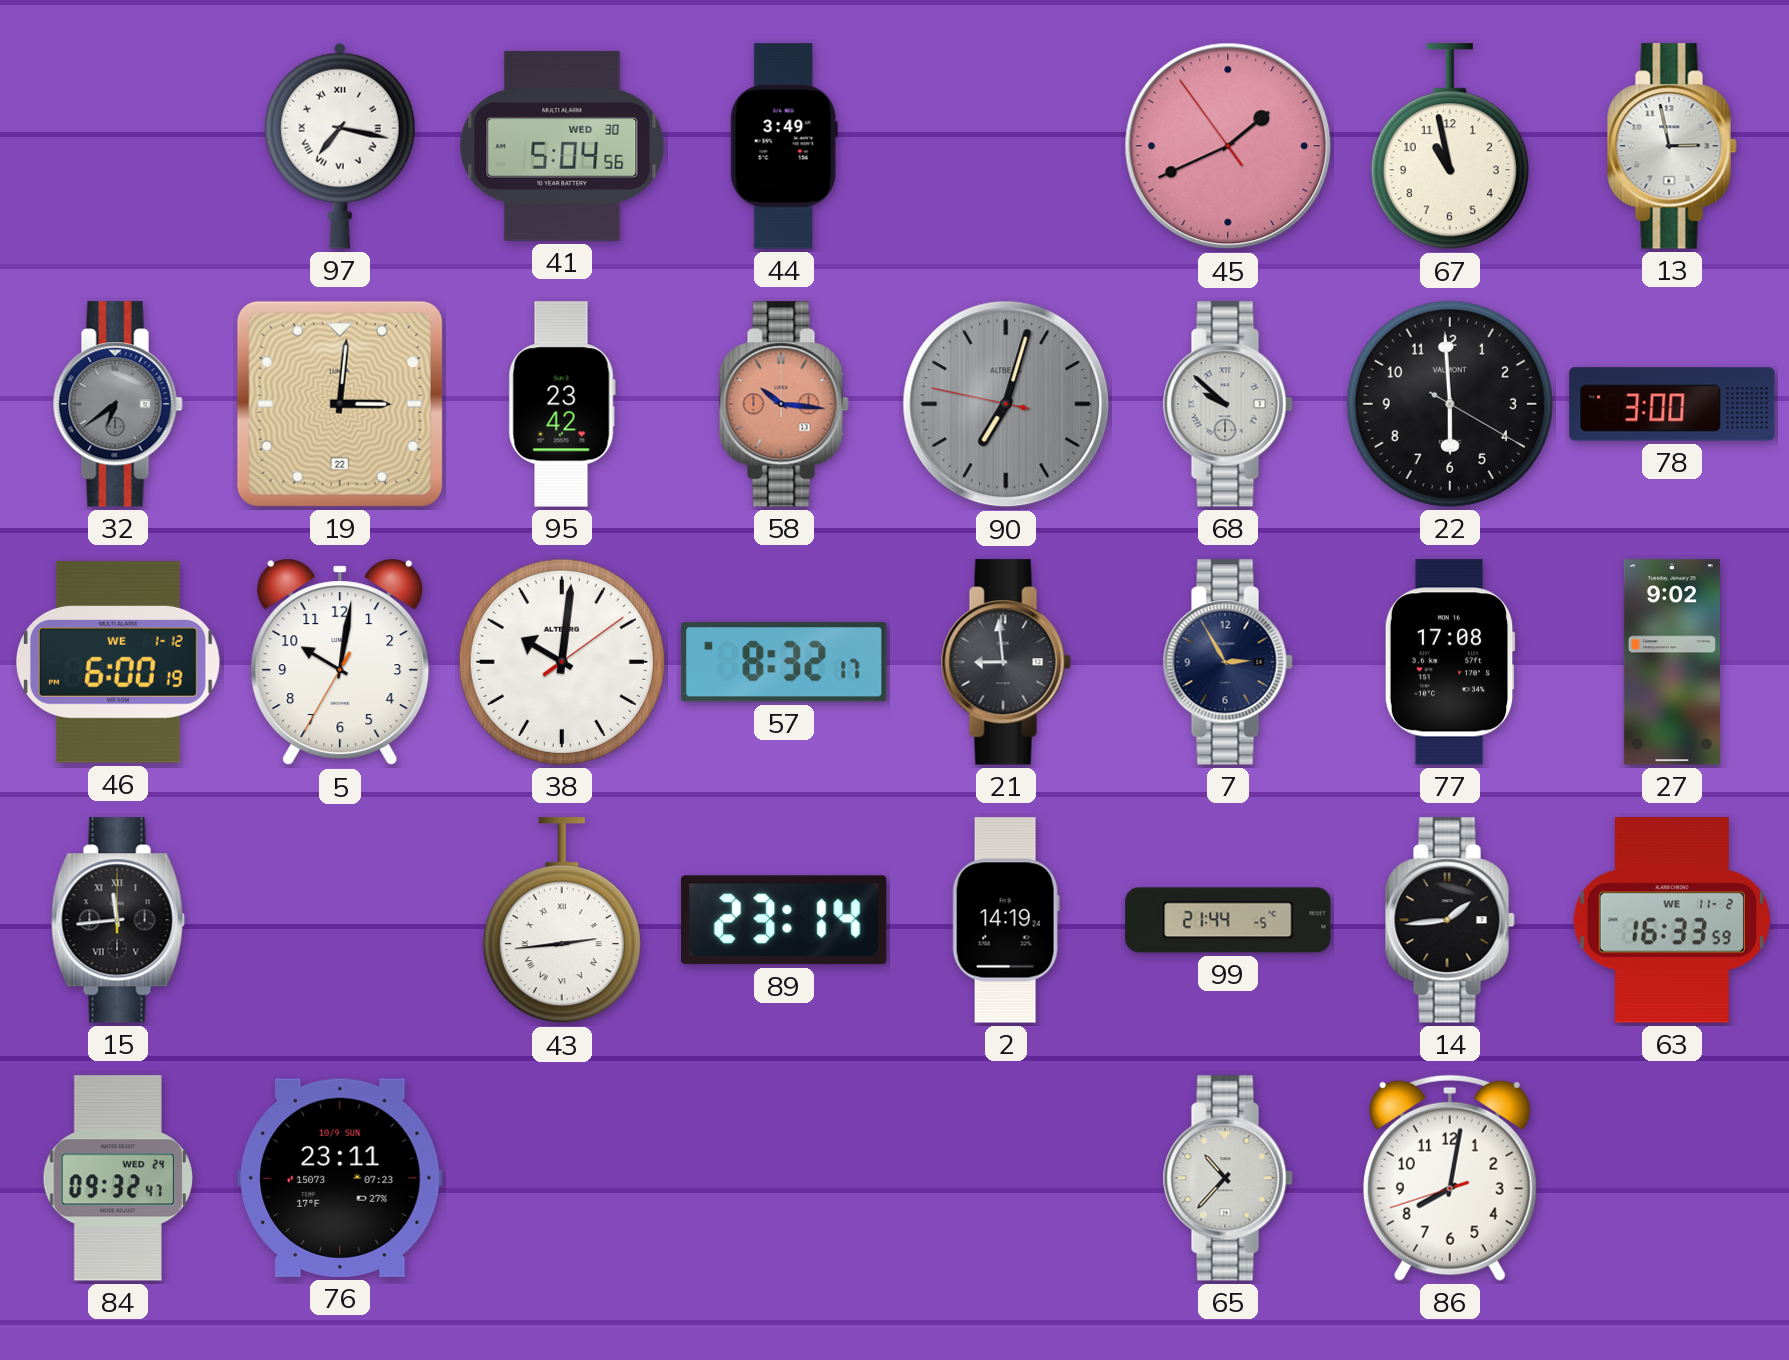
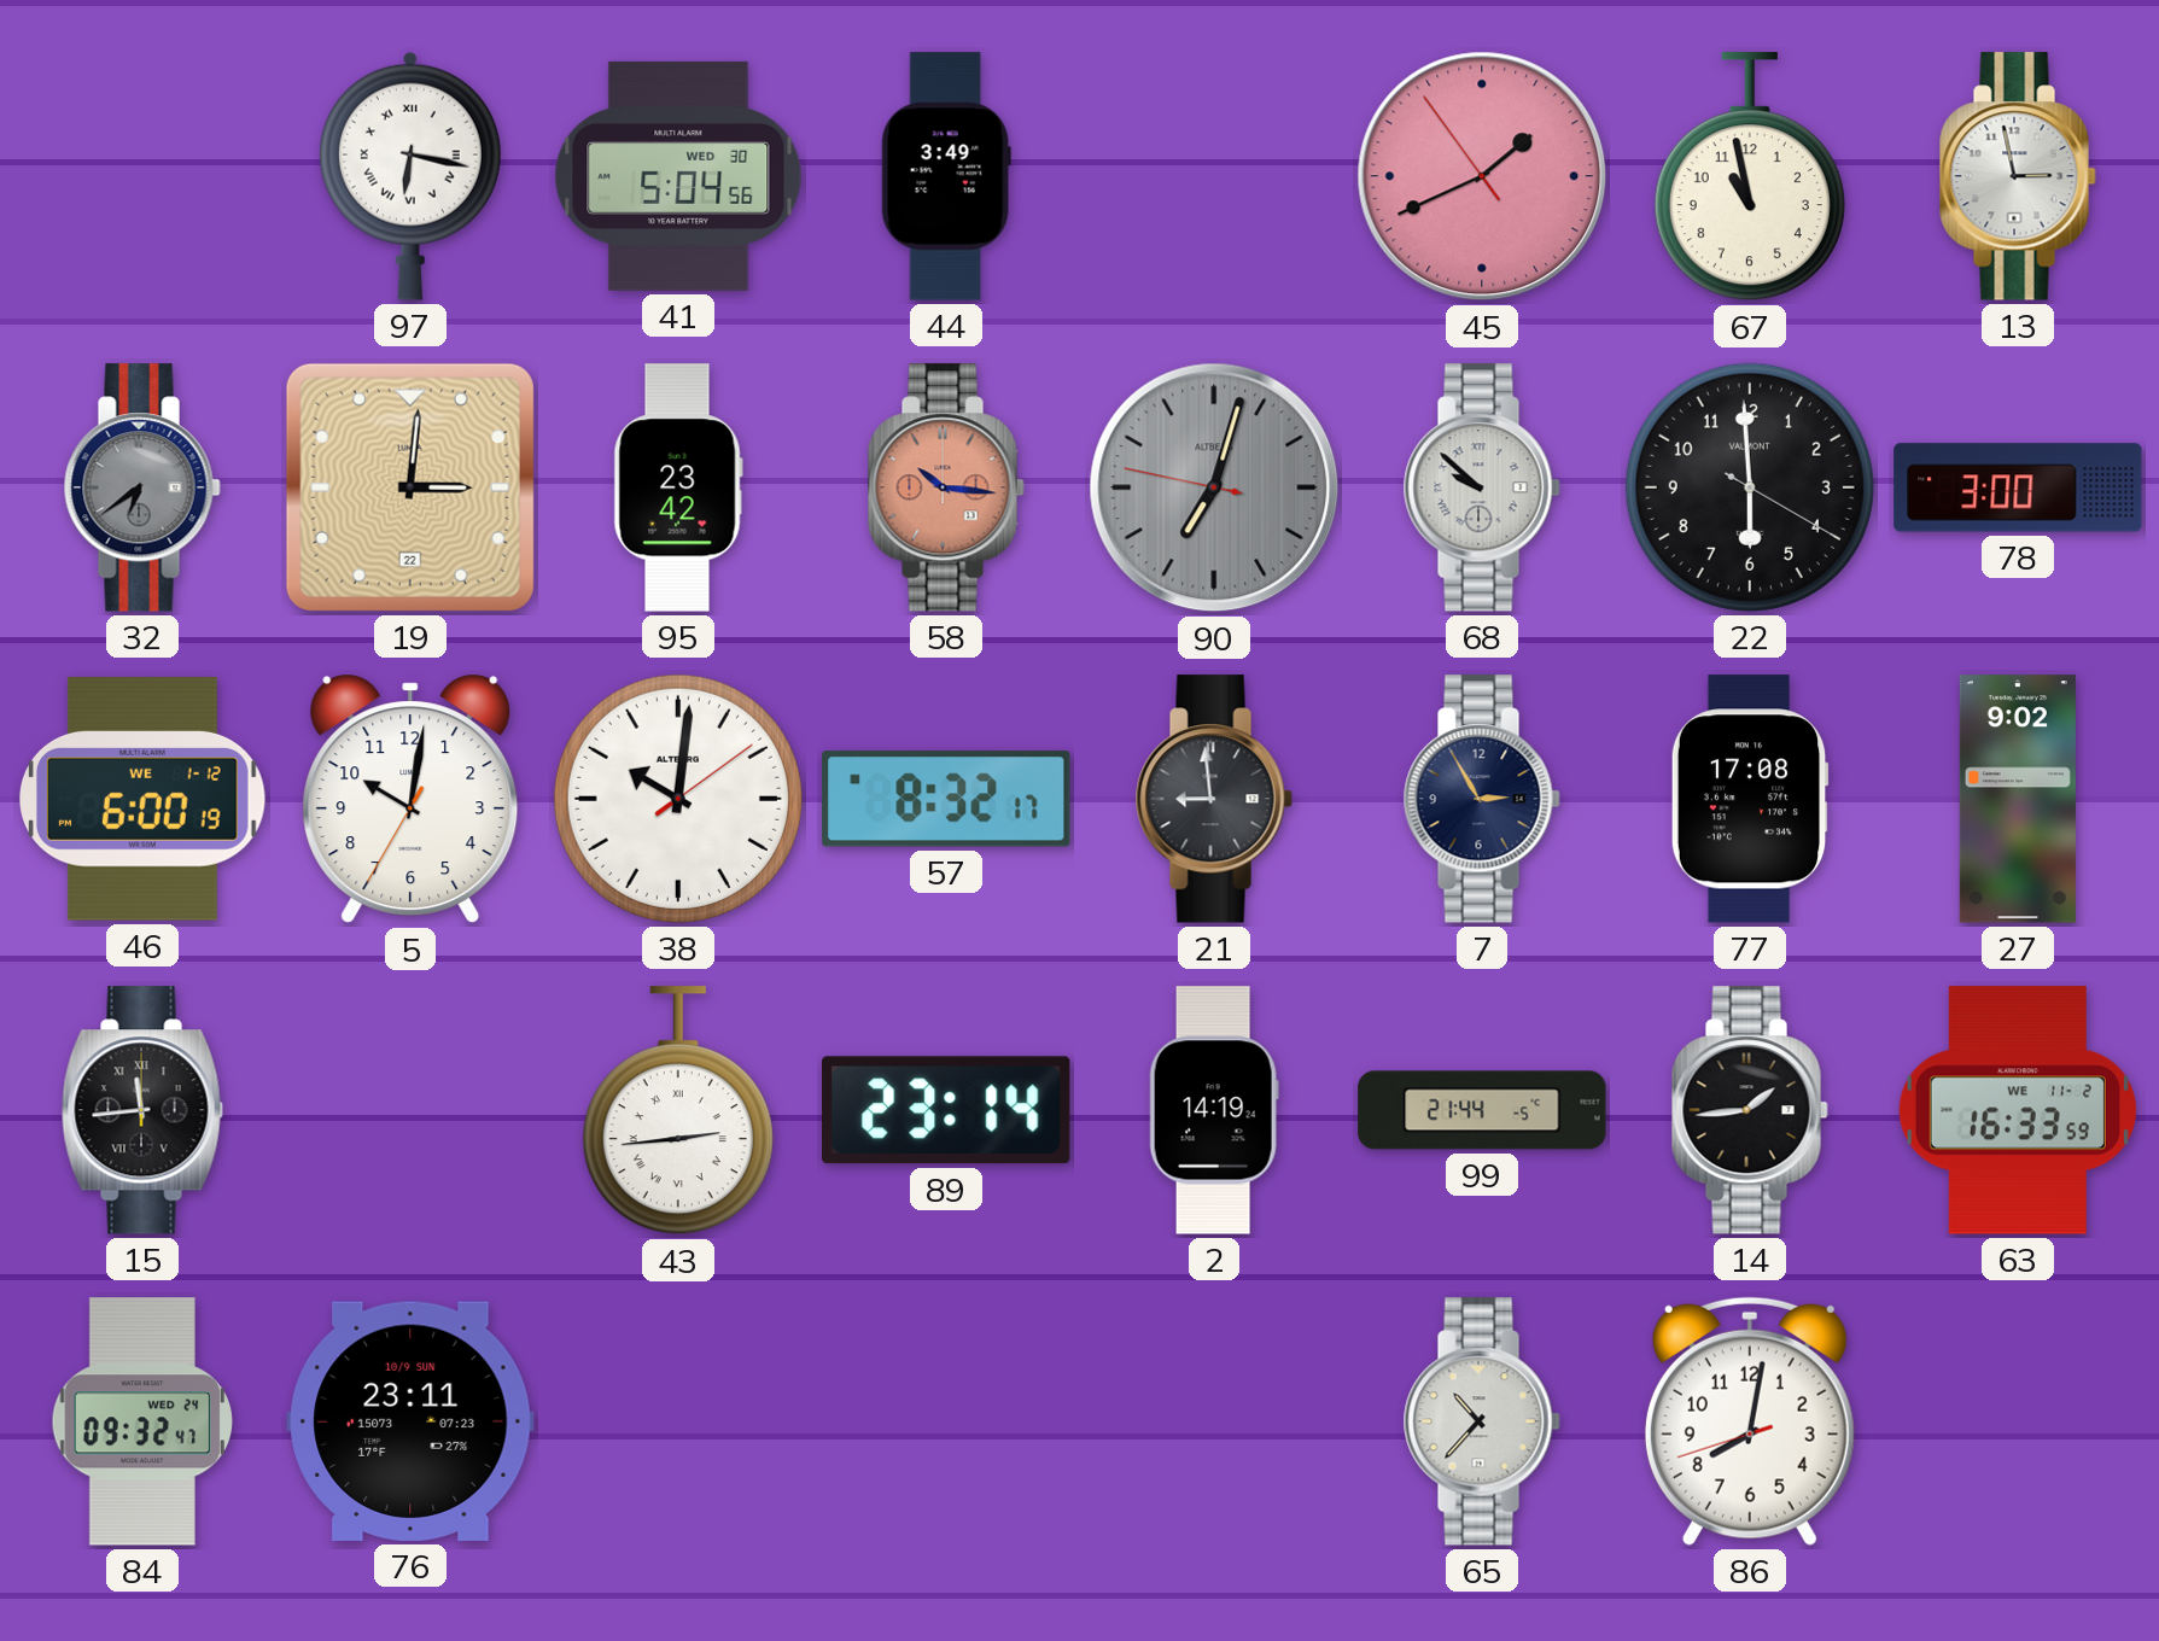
97: 7:17 -> 6:17 (410, 176)
